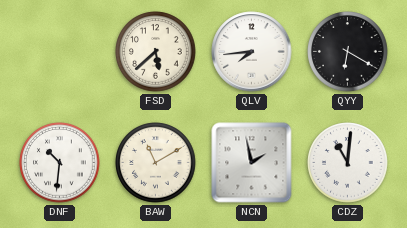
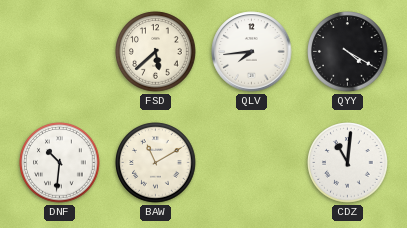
QYY: 6:20 -> 4:20 (348, 52)
NCN: 1:58 -> none (252, 163)
